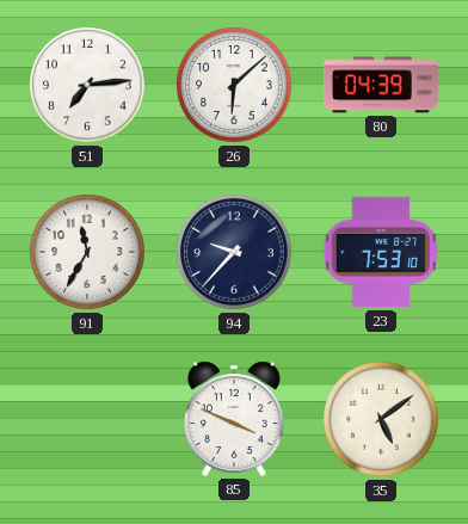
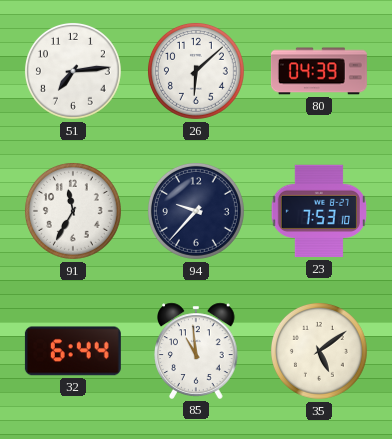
32: none -> 6:44 (73, 351)
85: 3:49 -> 10:59 (196, 351)
